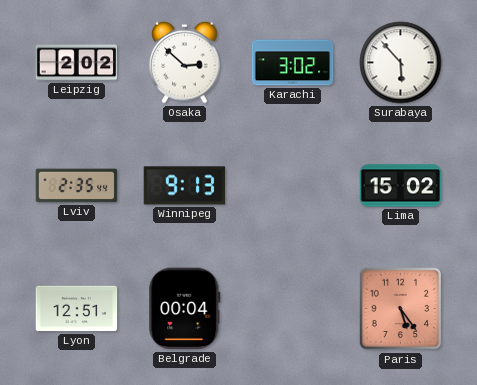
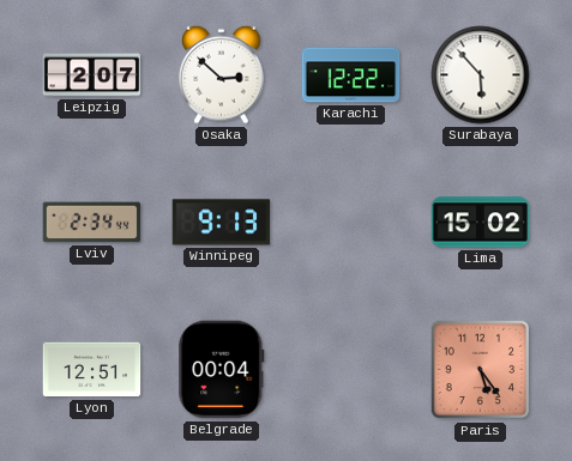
Leipzig: 2:02 -> 2:07 (92, 75)
Karachi: 3:02 -> 12:22 (351, 75)
Lviv: 2:35 -> 2:34 (92, 223)
